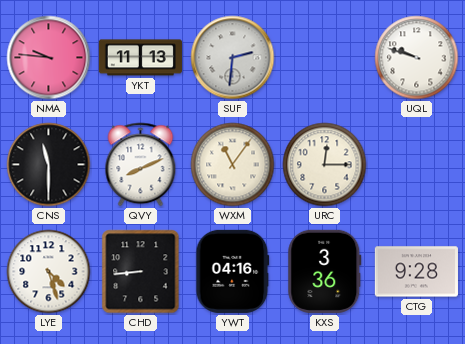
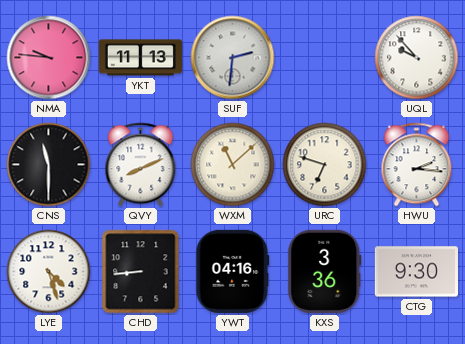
UQL: 9:48 -> 9:53 (417, 58)
WXM: 11:06 -> 11:08 (233, 165)
URC: 12:15 -> 6:48 (325, 165)
HWU: none -> 2:16 (417, 165)
CTG: 9:28 -> 9:30 (416, 272)
